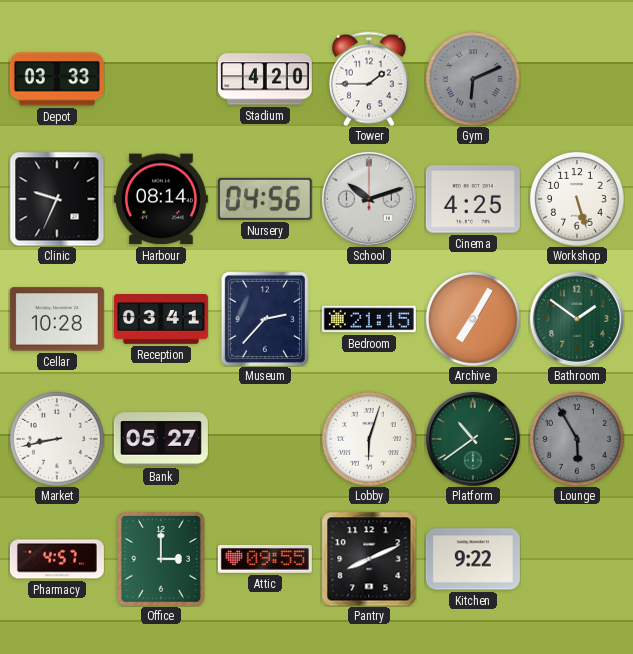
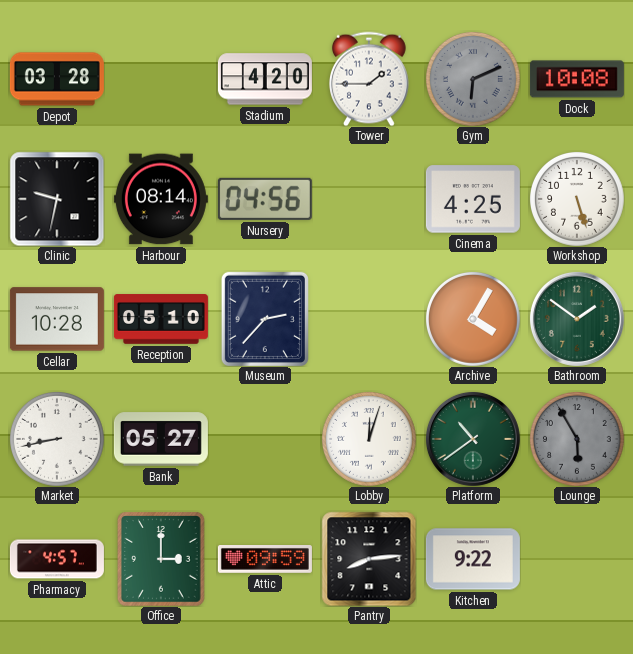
Depot: 03:33 -> 03:28 (57, 79)
Dock: none -> 10:08 (577, 79)
Clinic: 9:34 -> 9:32 (57, 199)
School: 10:12 -> none (369, 199)
Reception: 03:41 -> 05:10 (161, 319)
Bedroom: 21:15 -> none (369, 319)
Archive: 7:05 -> 4:05 (473, 319)
Lobby: 6:03 -> 12:03 (369, 439)
Attic: 09:55 -> 09:59 (265, 560)
Pantry: 8:11 -> 8:14 (369, 559)
